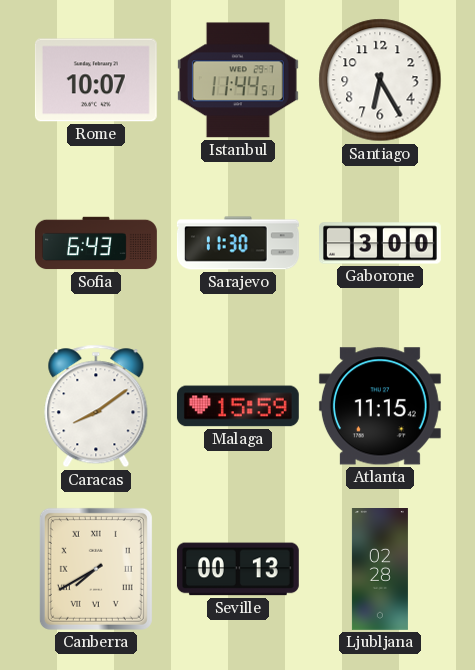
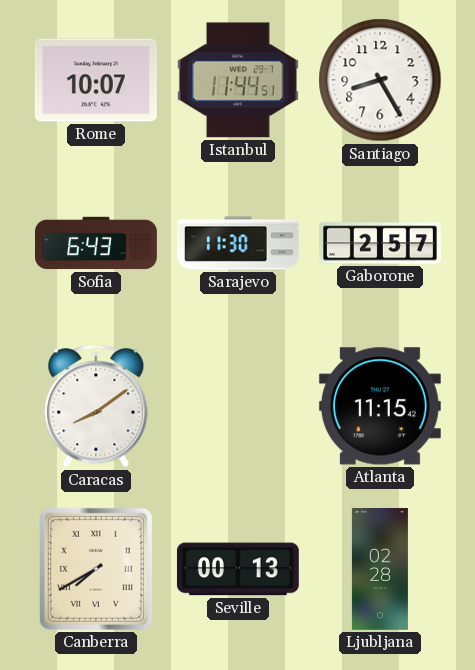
Santiago: 6:25 -> 8:25 (380, 80)
Gaborone: 3:00 -> 2:57 (381, 243)
Malaga: 15:59 -> none (238, 406)
